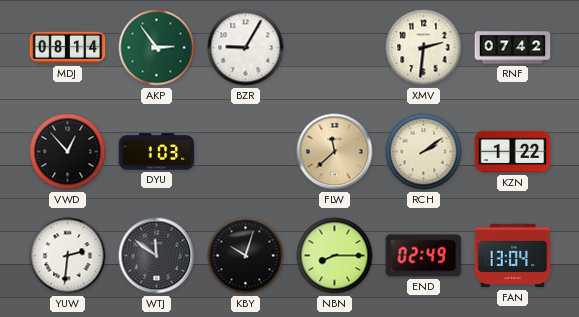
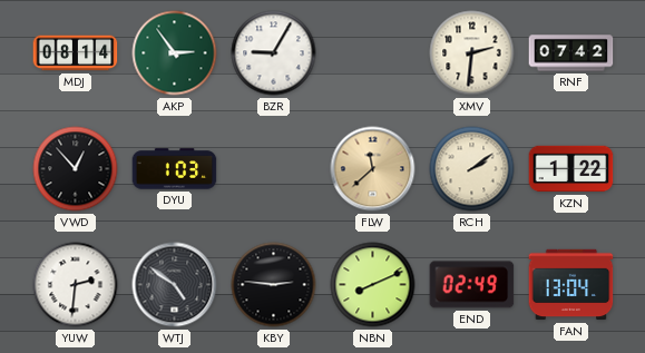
WTJ: 11:51 -> 4:51 (175, 285)
KBY: 10:03 -> 2:46 (274, 285)
NBN: 8:15 -> 8:11 (373, 285)
